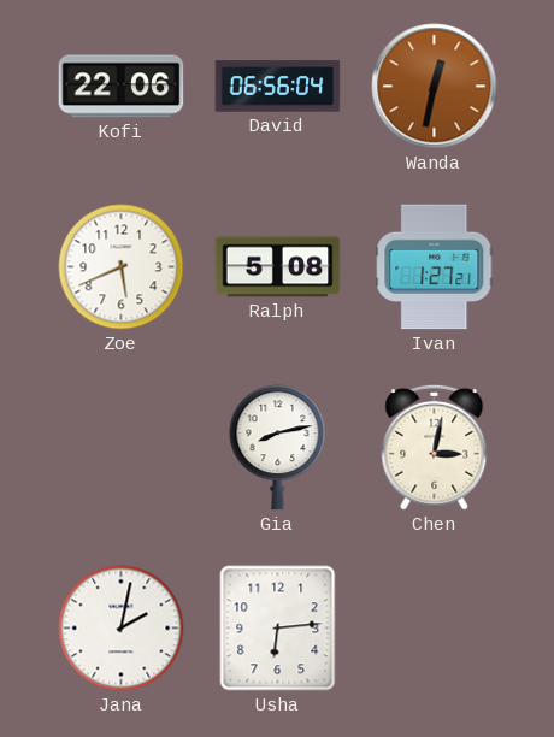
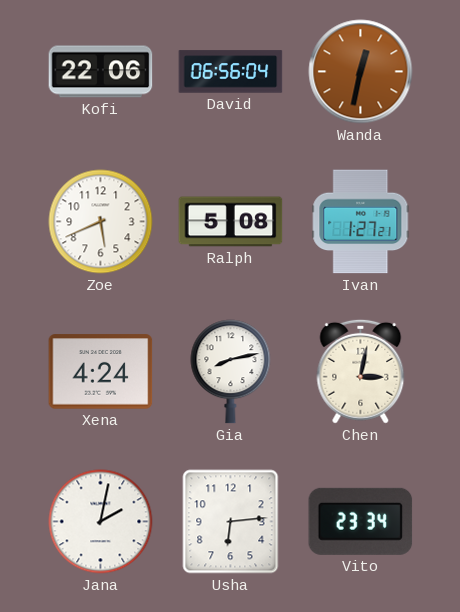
Xena: none -> 4:24 (101, 372)
Vito: none -> 23:34 (361, 521)
